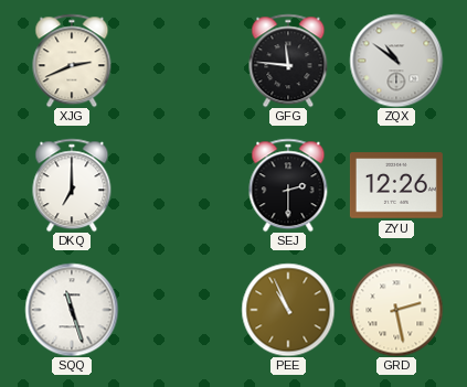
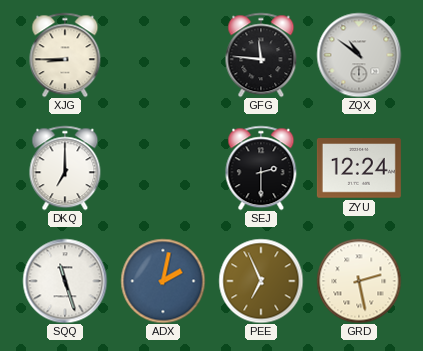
XJG: 2:41 -> 8:45 (65, 55)
ZYU: 12:26 -> 12:24 (359, 168)
ADX: none -> 2:02 (163, 281)
PEE: 10:56 -> 6:56 (261, 281)
